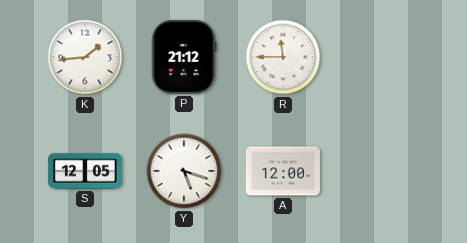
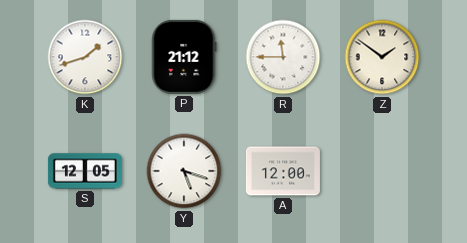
K: 1:44 -> 1:42 (85, 57)
Z: none -> 1:51 (382, 57)
